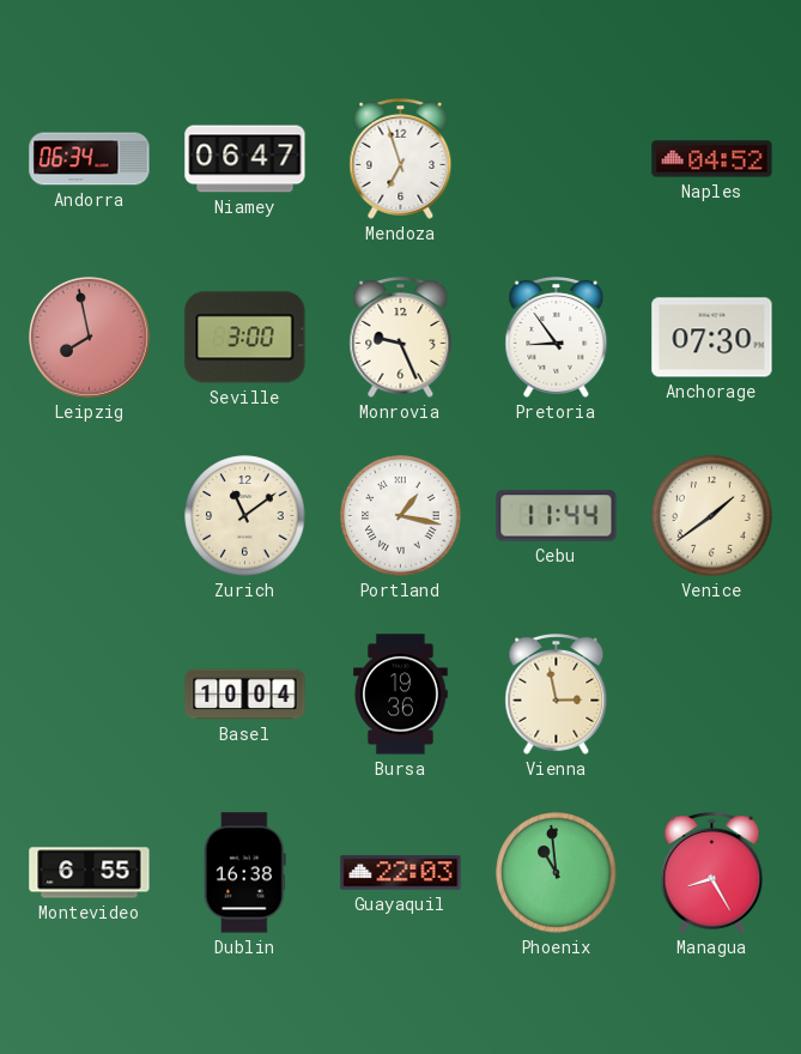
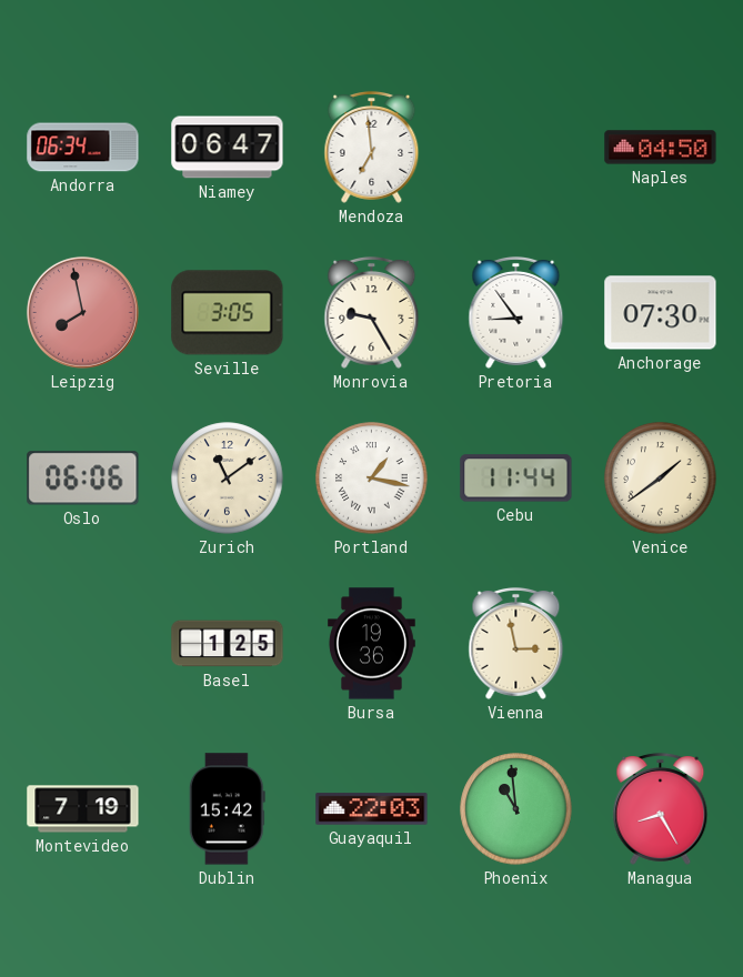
Mendoza: 6:57 -> 6:59 (372, 147)
Naples: 04:52 -> 04:50 (661, 148)
Seville: 3:00 -> 3:05 (228, 313)
Monrovia: 9:26 -> 9:25 (372, 312)
Oslo: none -> 06:06 (83, 479)
Basel: 10:04 -> 1:25 (228, 644)
Montevideo: 6:55 -> 7:19 (83, 809)
Dublin: 16:38 -> 15:42 (227, 809)
